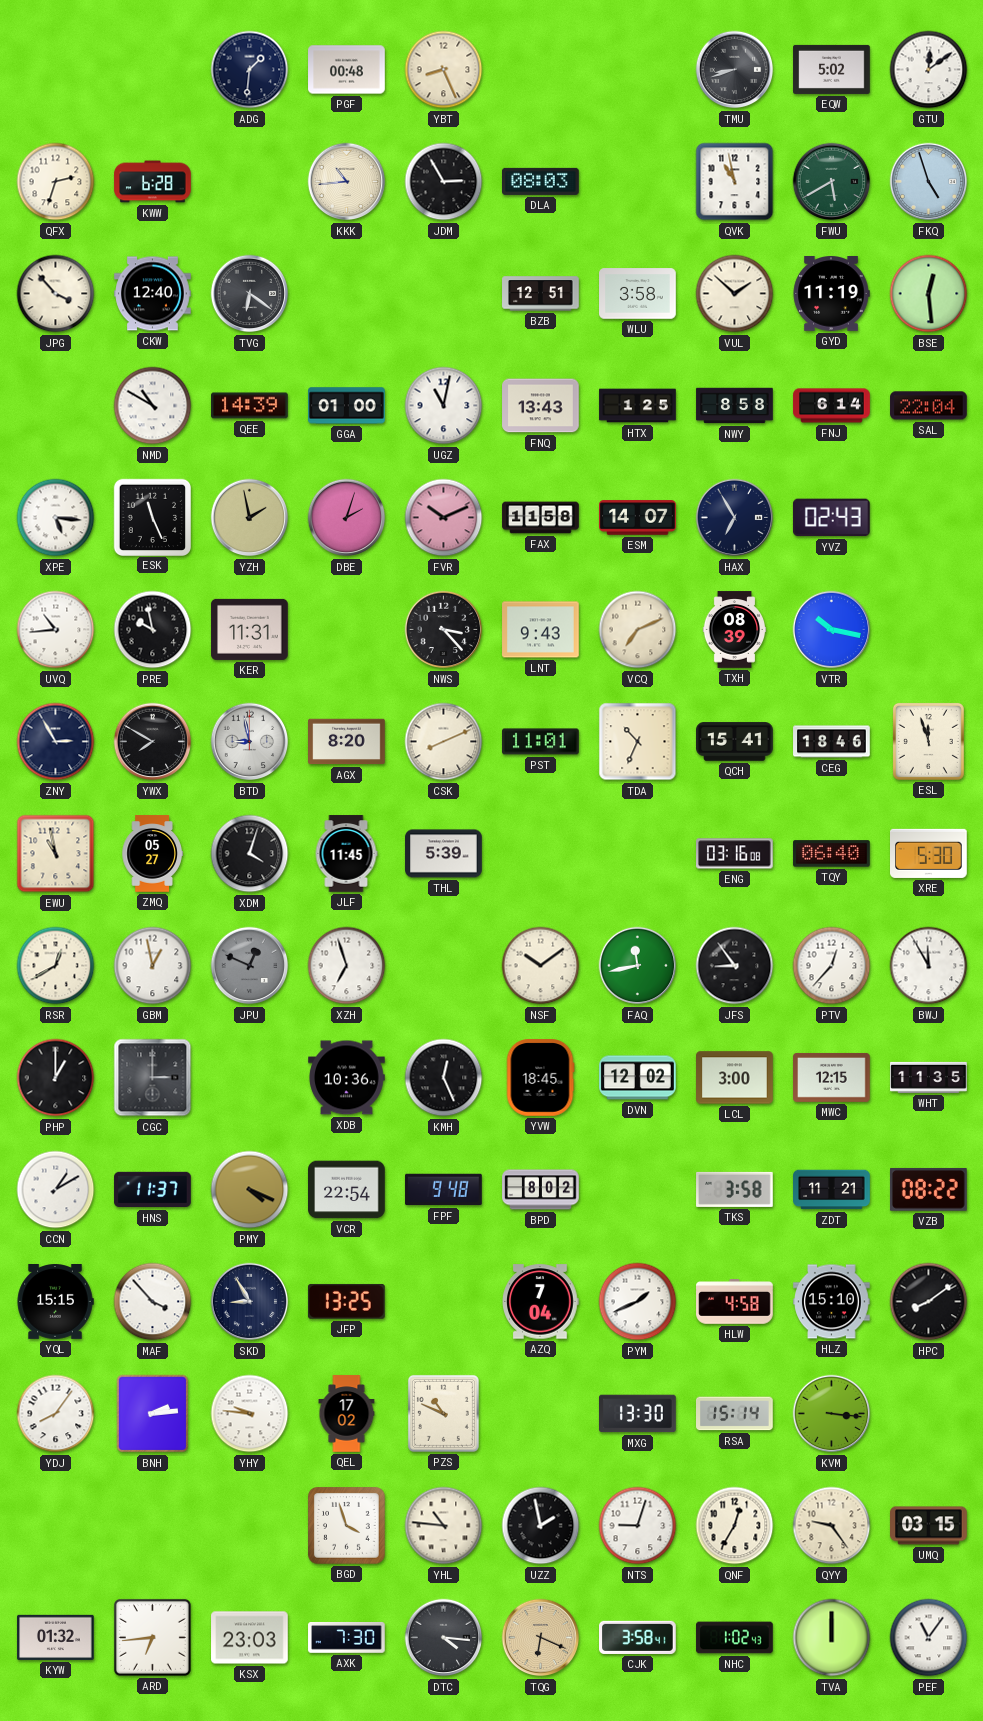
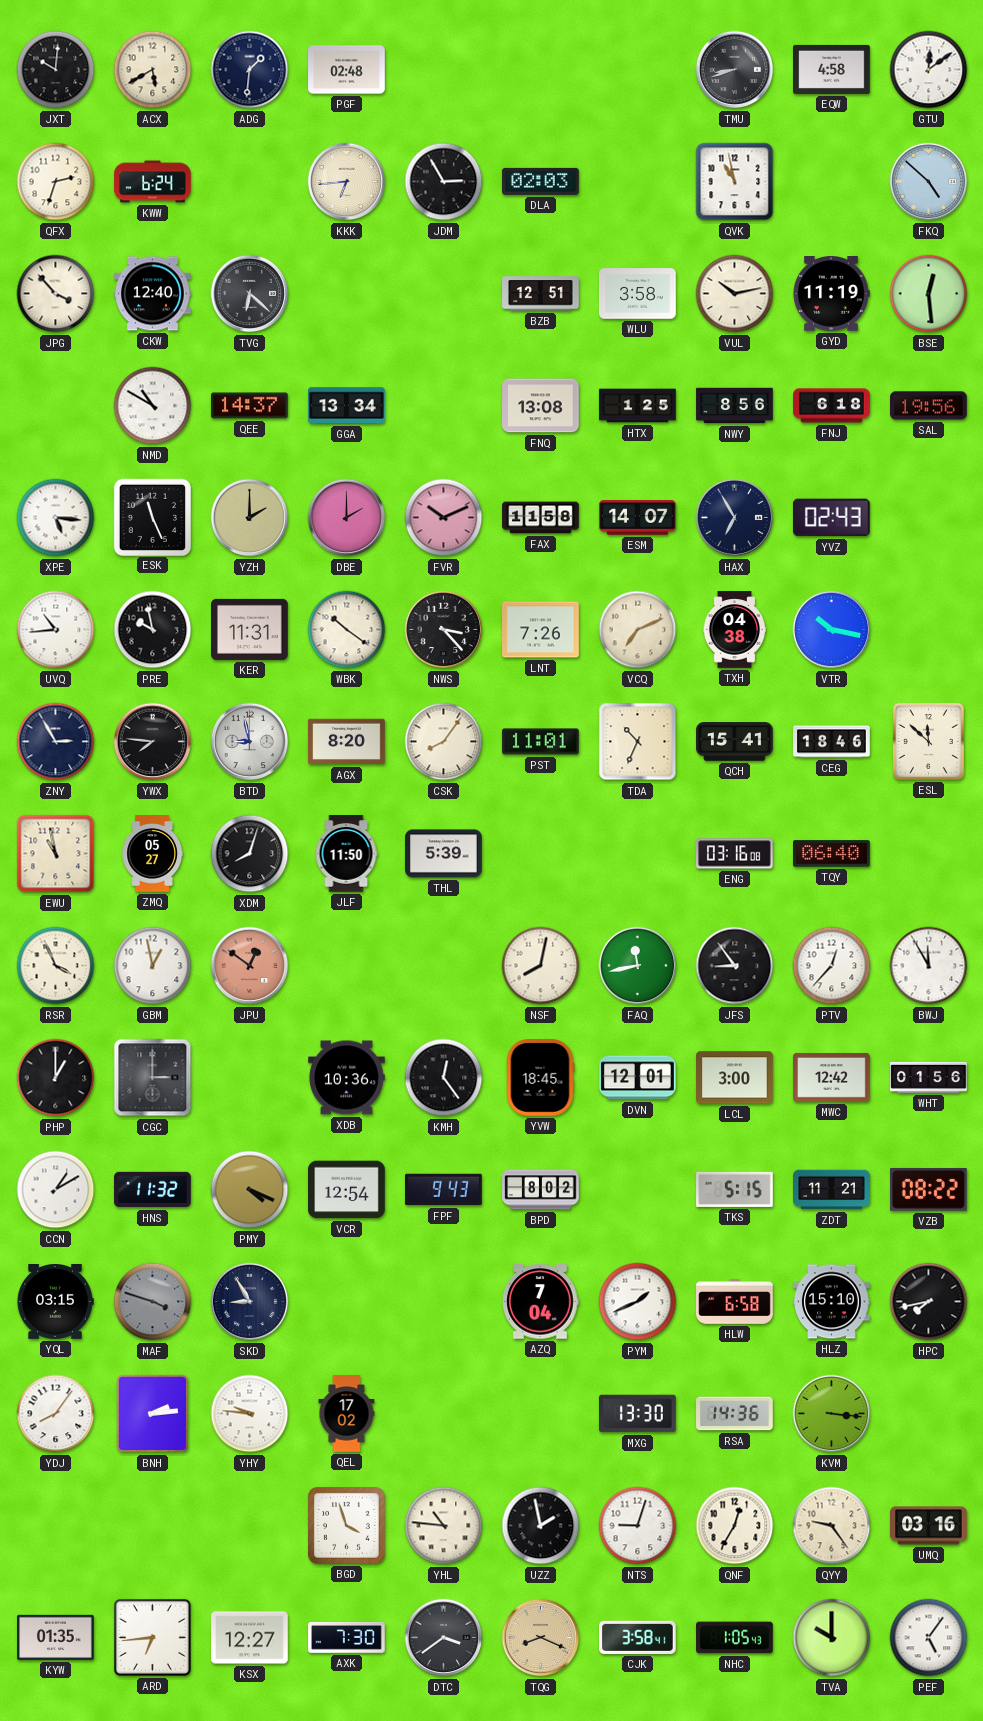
JXT: none -> 10:01 (56, 70)
ACX: none -> 5:40 (153, 70)
PGF: 00:48 -> 02:48 (347, 70)
YBT: 8:26 -> none (444, 70)
EQW: 5:02 -> 4:58 (832, 69)
KWW: 6:28 -> 6:24 (153, 182)
KKK: 10:44 -> 6:44 (347, 182)
DLA: 08:03 -> 02:03 (541, 181)
FWU: 5:40 -> none (832, 182)
FKQ: 4:57 -> 4:52 (929, 182)
TVG: 6:21 -> 6:22 (250, 294)
VUL: 1:52 -> 10:13 (735, 294)
QEE: 14:39 -> 14:37 (250, 406)
GGA: 01:00 -> 13:34 (347, 406)
UGZ: 11:02 -> none (444, 406)
FNQ: 13:43 -> 13:08 (541, 406)
NWY: 8:58 -> 8:56 (735, 406)
FNJ: 6:14 -> 6:18 (832, 406)
SAL: 22:04 -> 19:56 (929, 406)
YZH: 1:58 -> 2:00 (250, 518)
DBE: 2:03 -> 2:00 (347, 518)
WBK: none -> 10:21 (347, 630)
LNT: 9:43 -> 7:26 (541, 630)
TXH: 08:39 -> 04:38 (735, 630)
YWX: 7:50 -> 7:46 (153, 742)
CSK: 8:11 -> 8:06 (444, 742)
ESL: 11:57 -> 11:52 (928, 741)
XDM: 4:03 -> 8:03 (250, 854)
JLF: 11:45 -> 11:50 (346, 854)
XRE: 5:30 -> none (929, 853)
RSR: 12:40 -> 3:56 (56, 966)
JPU: 12:49 -> 12:51 (250, 966)
JPU dial: grey -> salmon (250, 966)
XZH: 6:57 -> none (347, 966)
NSF: 10:09 -> 8:02 (541, 966)
KMH: 12:26 -> 12:24 (444, 1078)
DVN: 12:02 -> 12:01 (638, 1078)
MWC: 12:15 -> 12:42 (832, 1078)
WHT: 11:35 -> 01:56 (929, 1077)
HNS: 11:37 -> 11:32 (153, 1190)
VCR: 22:54 -> 12:54 (347, 1190)
FPF: 9:48 -> 9:43 (444, 1190)
TKS: 3:58 -> 5:15 (735, 1189)
YQL: 15:15 -> 03:15 (55, 1302)
MAF: 3:53 -> 3:48 (153, 1302)
MAF dial: white -> grey (153, 1302)
JFP: 13:25 -> none (346, 1301)
HLW: 4:58 -> 6:58 (735, 1302)
HPC: 8:09 -> 7:43 (929, 1302)
PZS: 10:49 -> none (443, 1413)
RSA: 15:14 -> 14:36 (735, 1414)
UMQ: 03:15 -> 03:16 (929, 1526)
KYW: 01:32 -> 01:35 (56, 1637)
KSX: 23:03 -> 12:27 (250, 1638)
DTC: 4:16 -> 3:39 (444, 1638)
TQG: 6:19 -> 8:19 (541, 1638)
NHC: 1:02 -> 1:05 (735, 1638)
TVA: 12:00 -> 10:00 (832, 1638)
PEF: 11:06 -> 5:06 (929, 1638)
